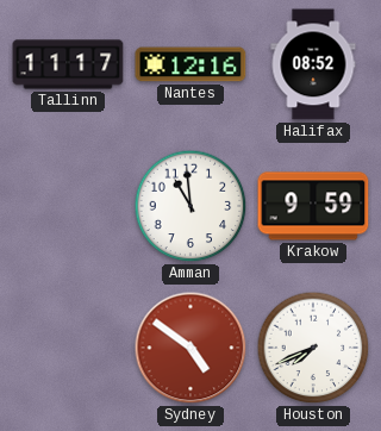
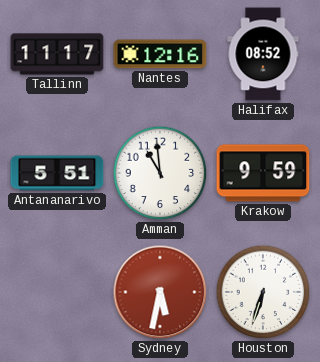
Antananarivo: none -> 5:51 (57, 173)
Sydney: 4:51 -> 5:32 (160, 292)
Houston: 7:41 -> 6:33 (263, 292)
